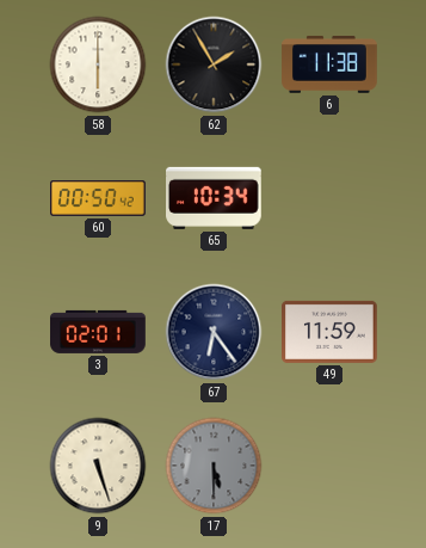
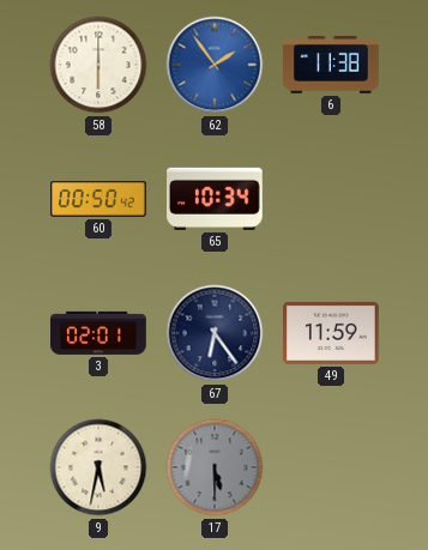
62: 1:55 -> 1:54 (215, 65)
62 dial: black -> blue (215, 65)
9: 5:27 -> 5:32 (98, 467)
